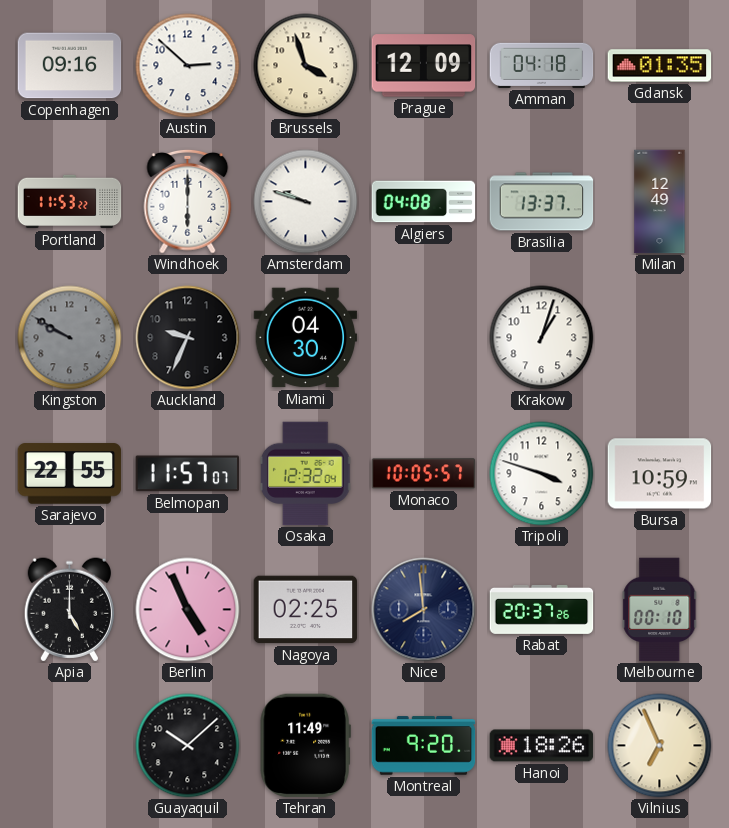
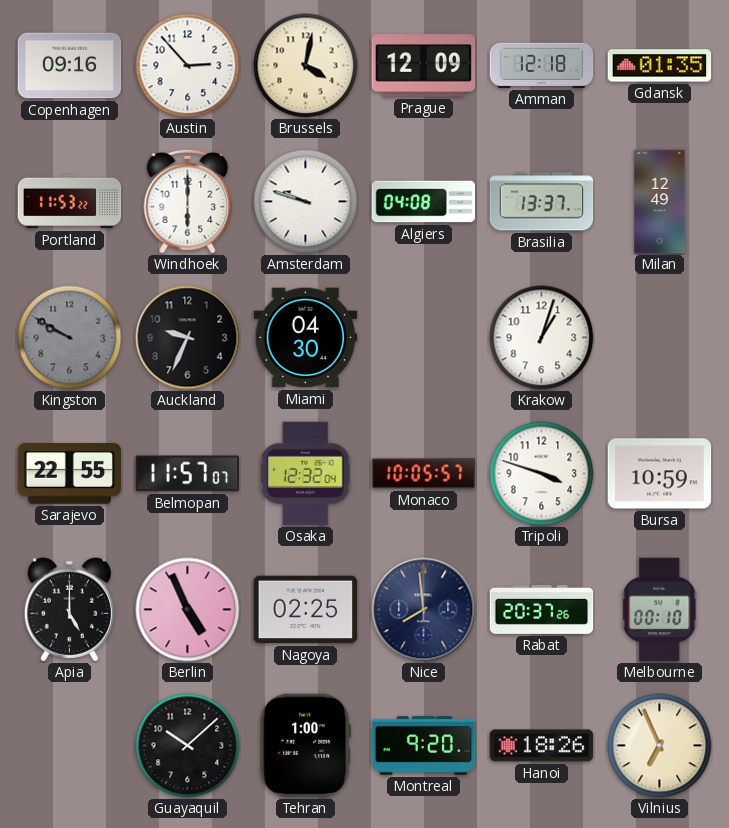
Austin: 2:52 -> 2:53 (188, 66)
Brussels: 3:57 -> 4:02 (306, 66)
Amman: 04:18 -> 12:18 (542, 65)
Tehran: 11:49 -> 1:00 (305, 746)
